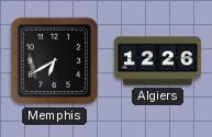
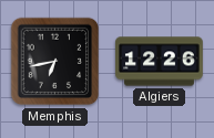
Memphis: 6:40 -> 6:43 (55, 62)
